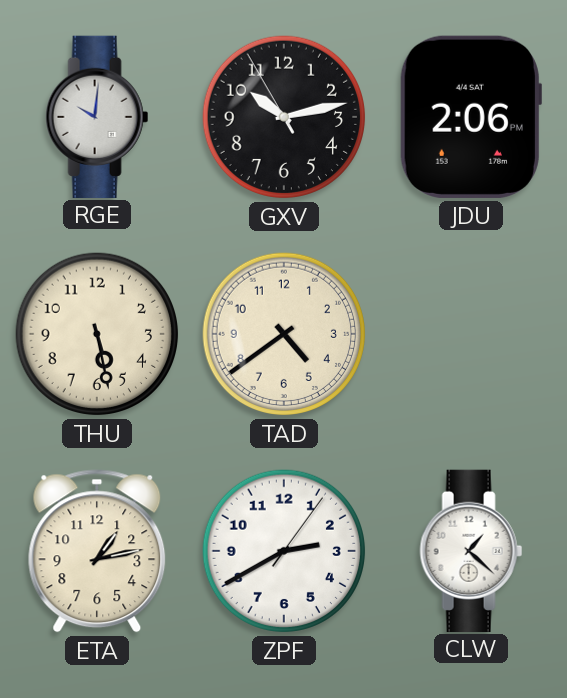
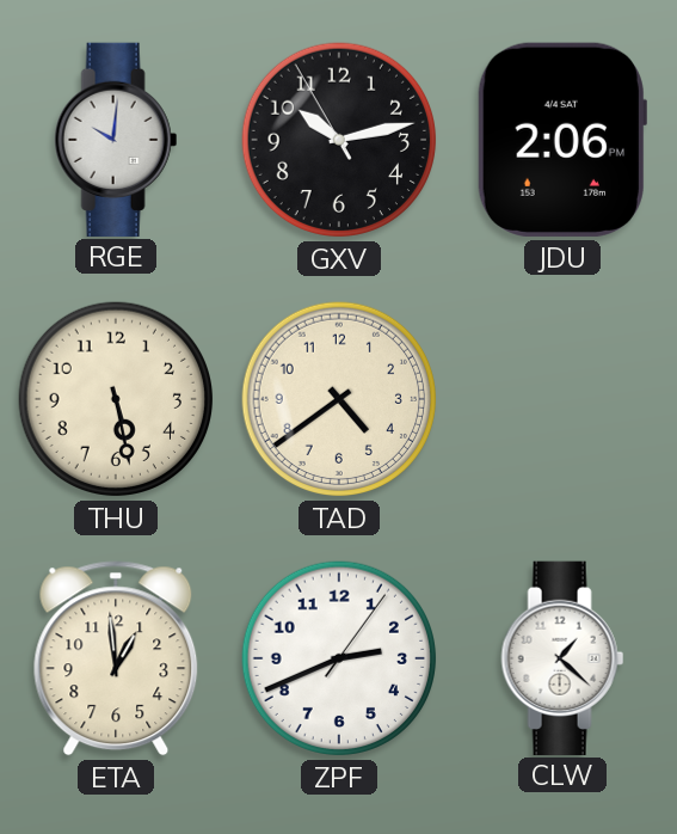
ETA: 1:13 -> 12:59 (116, 658)
ZPF: 2:40 -> 2:41 (339, 658)
